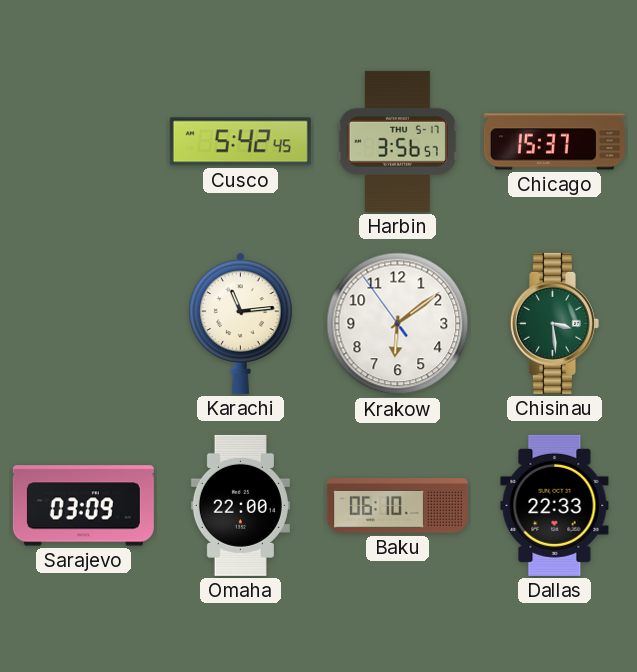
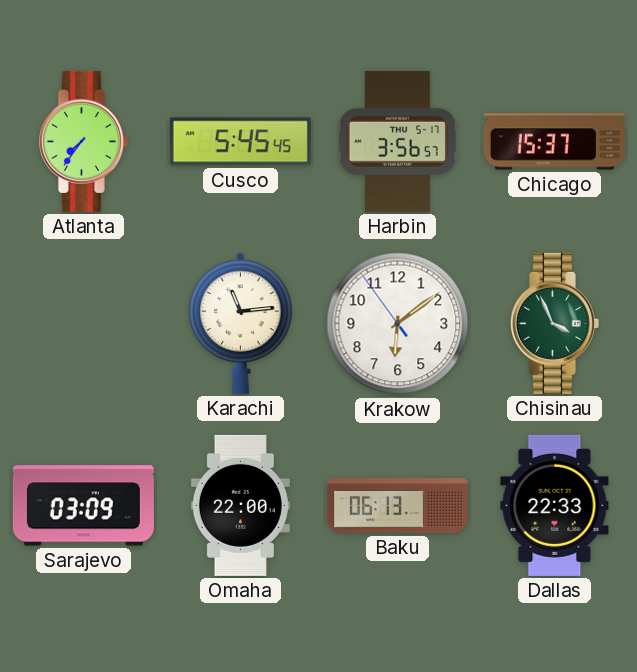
Atlanta: none -> 7:36 (83, 141)
Cusco: 5:42 -> 5:45 (240, 142)
Chisinau: 3:29 -> 3:56 (554, 323)
Baku: 06:10 -> 06:13 (397, 506)
